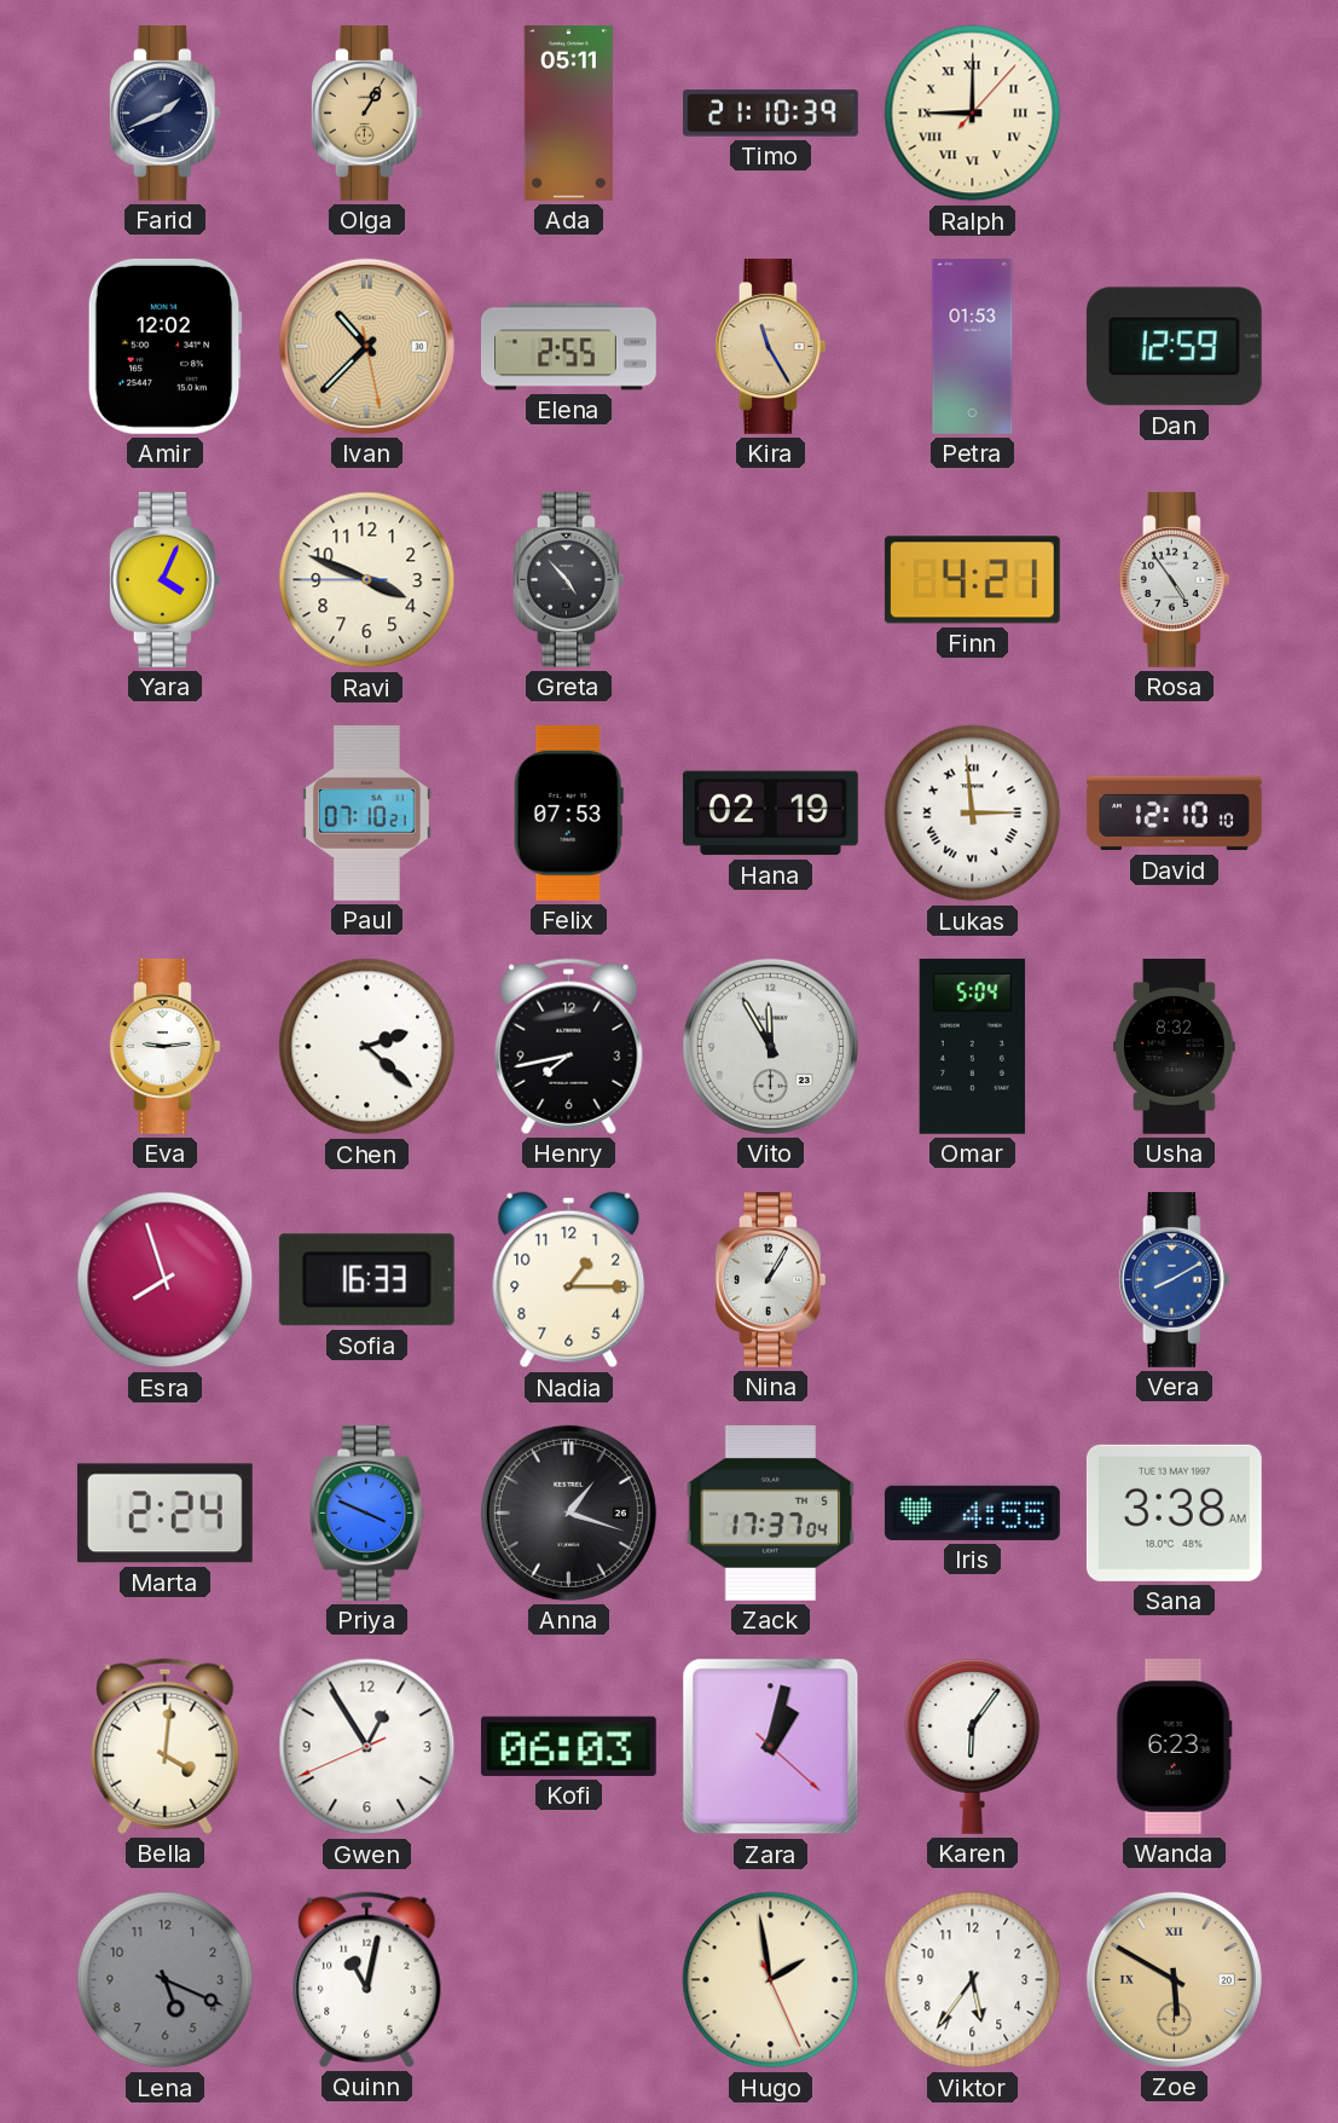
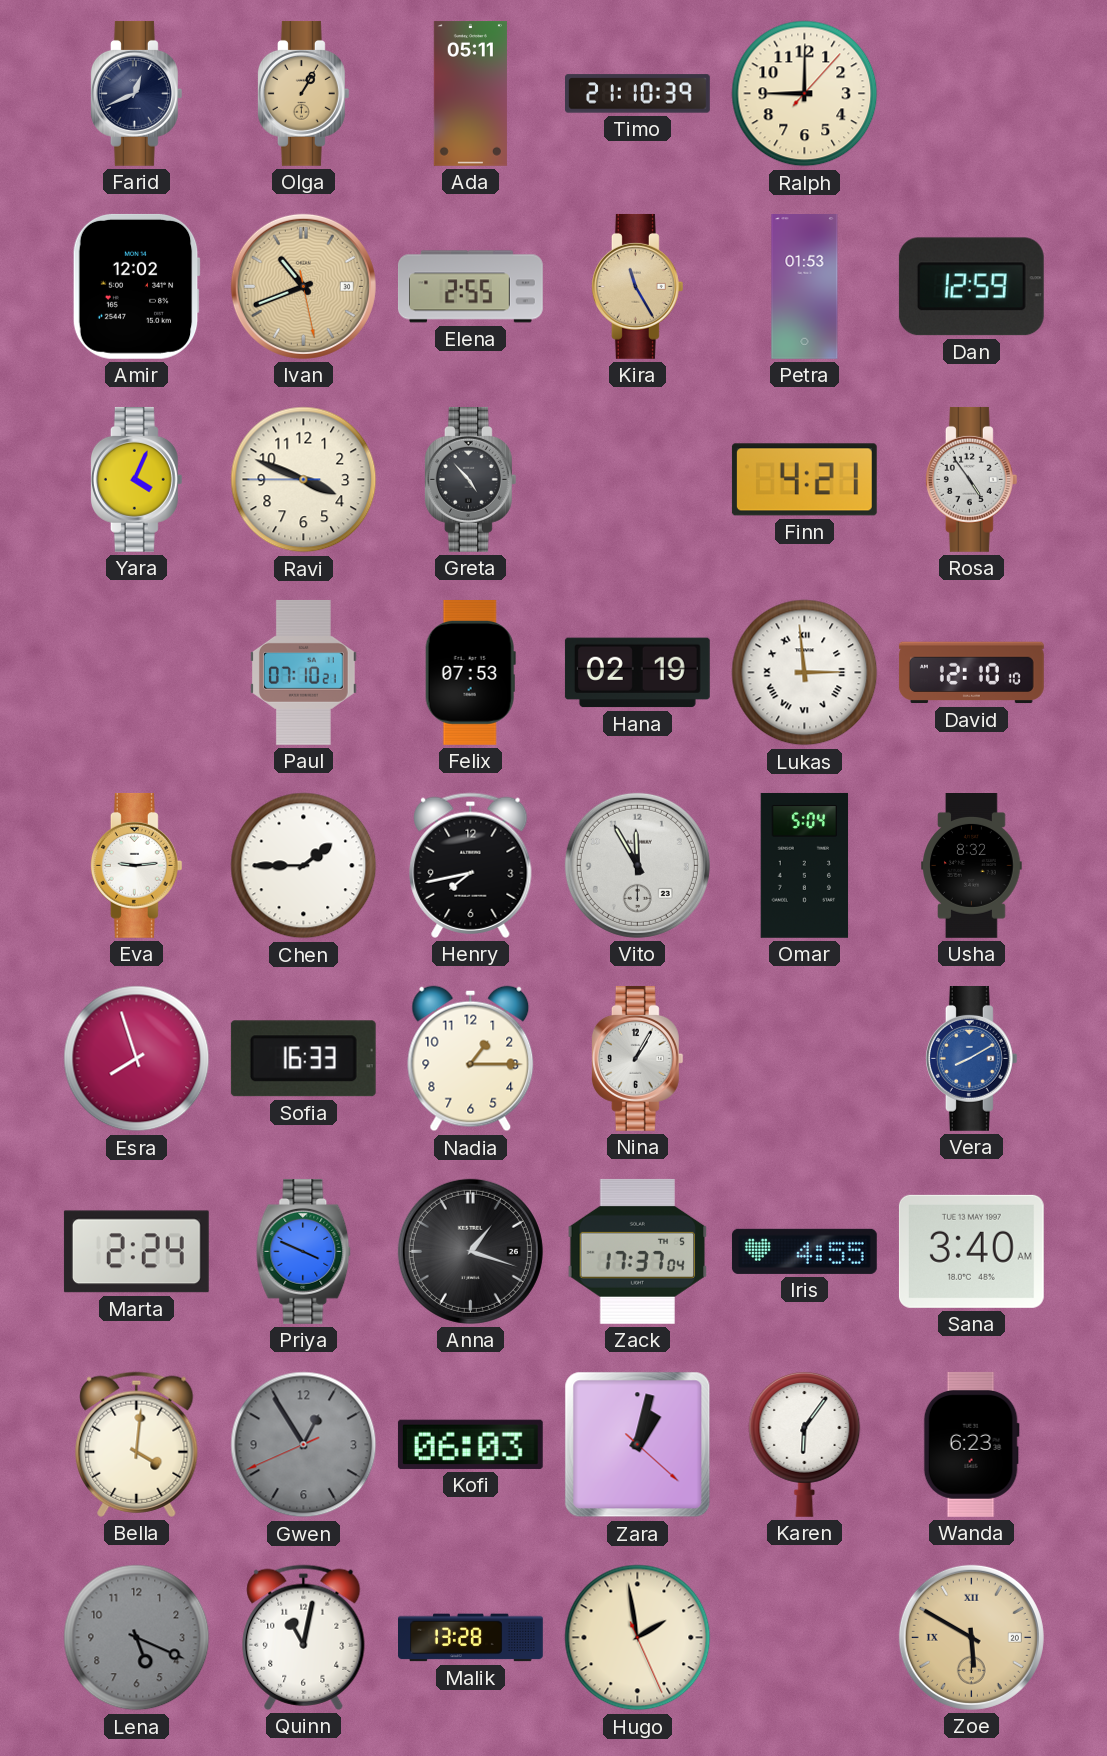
Farid: 1:41 -> 12:41 (136, 93)
Ralph numerals: Roman -> Arabic (805, 94)
Ivan: 10:37 -> 10:41 (303, 286)
Chen: 2:22 -> 1:45 (304, 866)
Sana: 3:38 -> 3:40 (971, 1251)
Gwen dial: white -> grey (304, 1445)
Malik: none -> 13:28 (471, 1638)
Viktor: 5:36 -> none (973, 1980)
